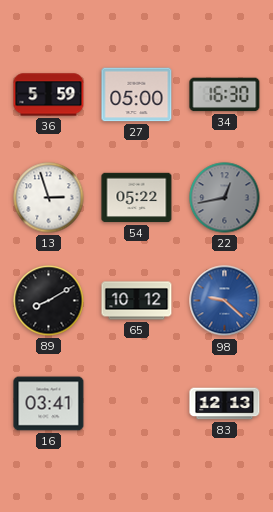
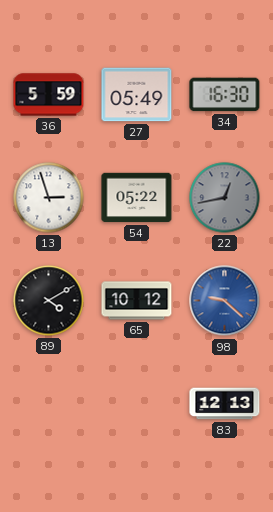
27: 05:00 -> 05:49 (137, 95)
89: 8:10 -> 4:10 (49, 301)
16: 03:41 -> none (49, 404)
